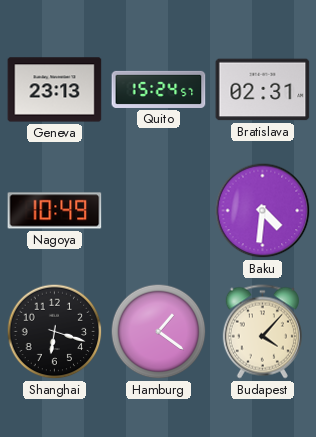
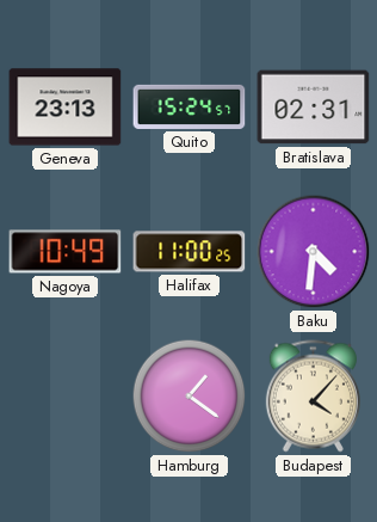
Halifax: none -> 11:00 (190, 252)
Shanghai: 6:18 -> none (55, 332)
